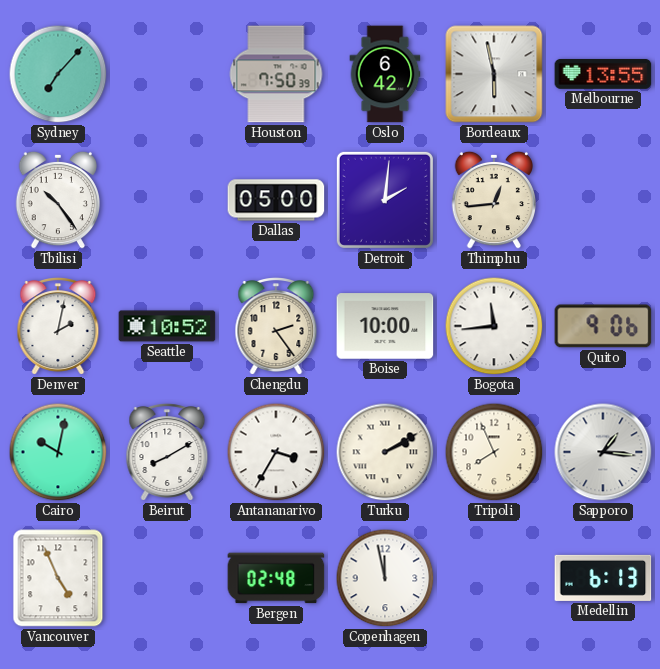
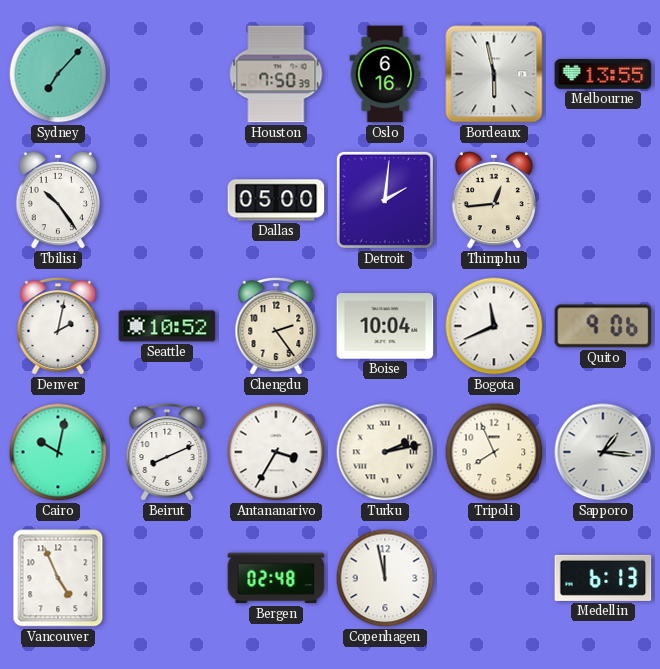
Oslo: 6:42 -> 6:16 (385, 74)
Boise: 10:00 -> 10:04 (385, 326)
Bogota: 11:44 -> 11:41 (494, 326)
Beirut: 8:10 -> 8:11 (167, 453)
Turku: 2:10 -> 2:13 (385, 452)
